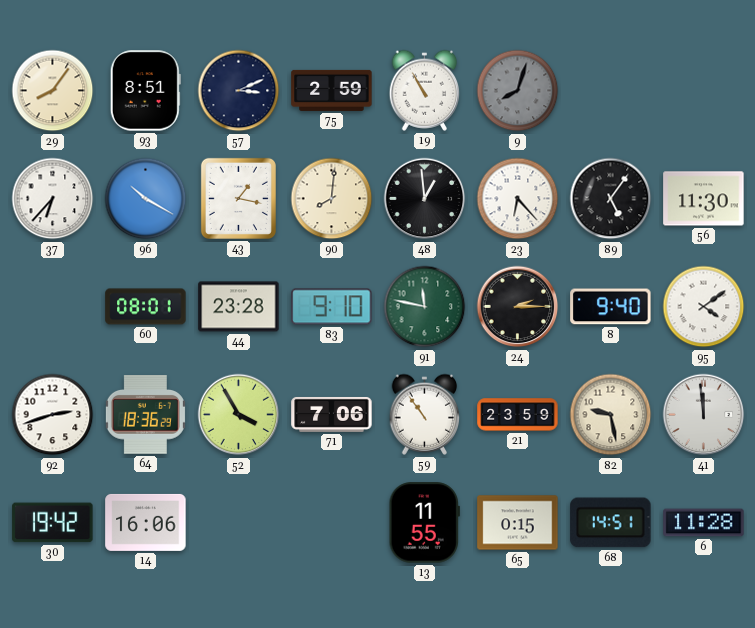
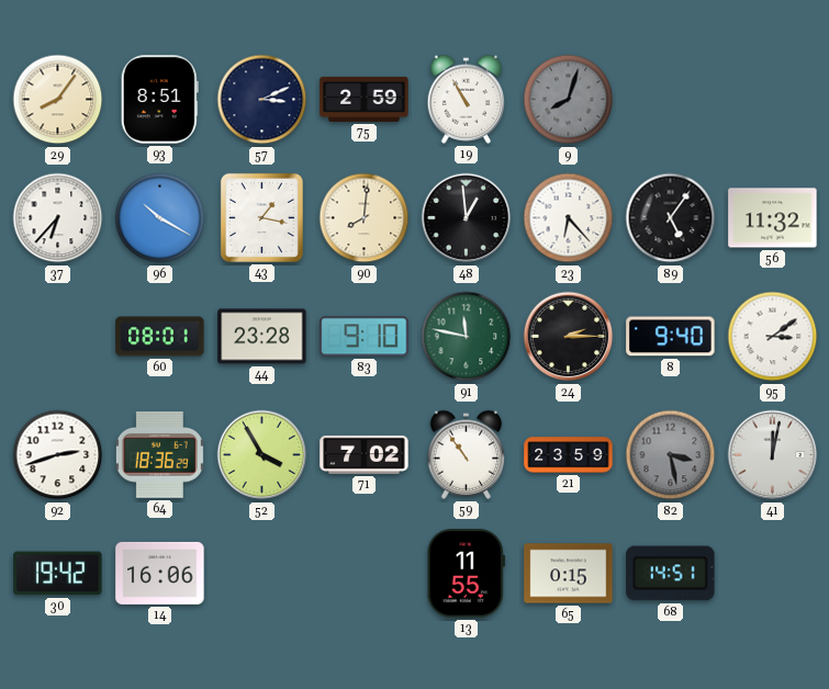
56: 11:30 -> 11:32 (773, 218)
95: 4:09 -> 3:09 (773, 337)
71: 7:06 -> 7:02 (365, 454)
82: 9:28 -> 3:28 (671, 455)
82 dial: cream -> grey (671, 455)
41: 11:59 -> 12:02 (773, 455)
6: 11:28 -> none (704, 523)
